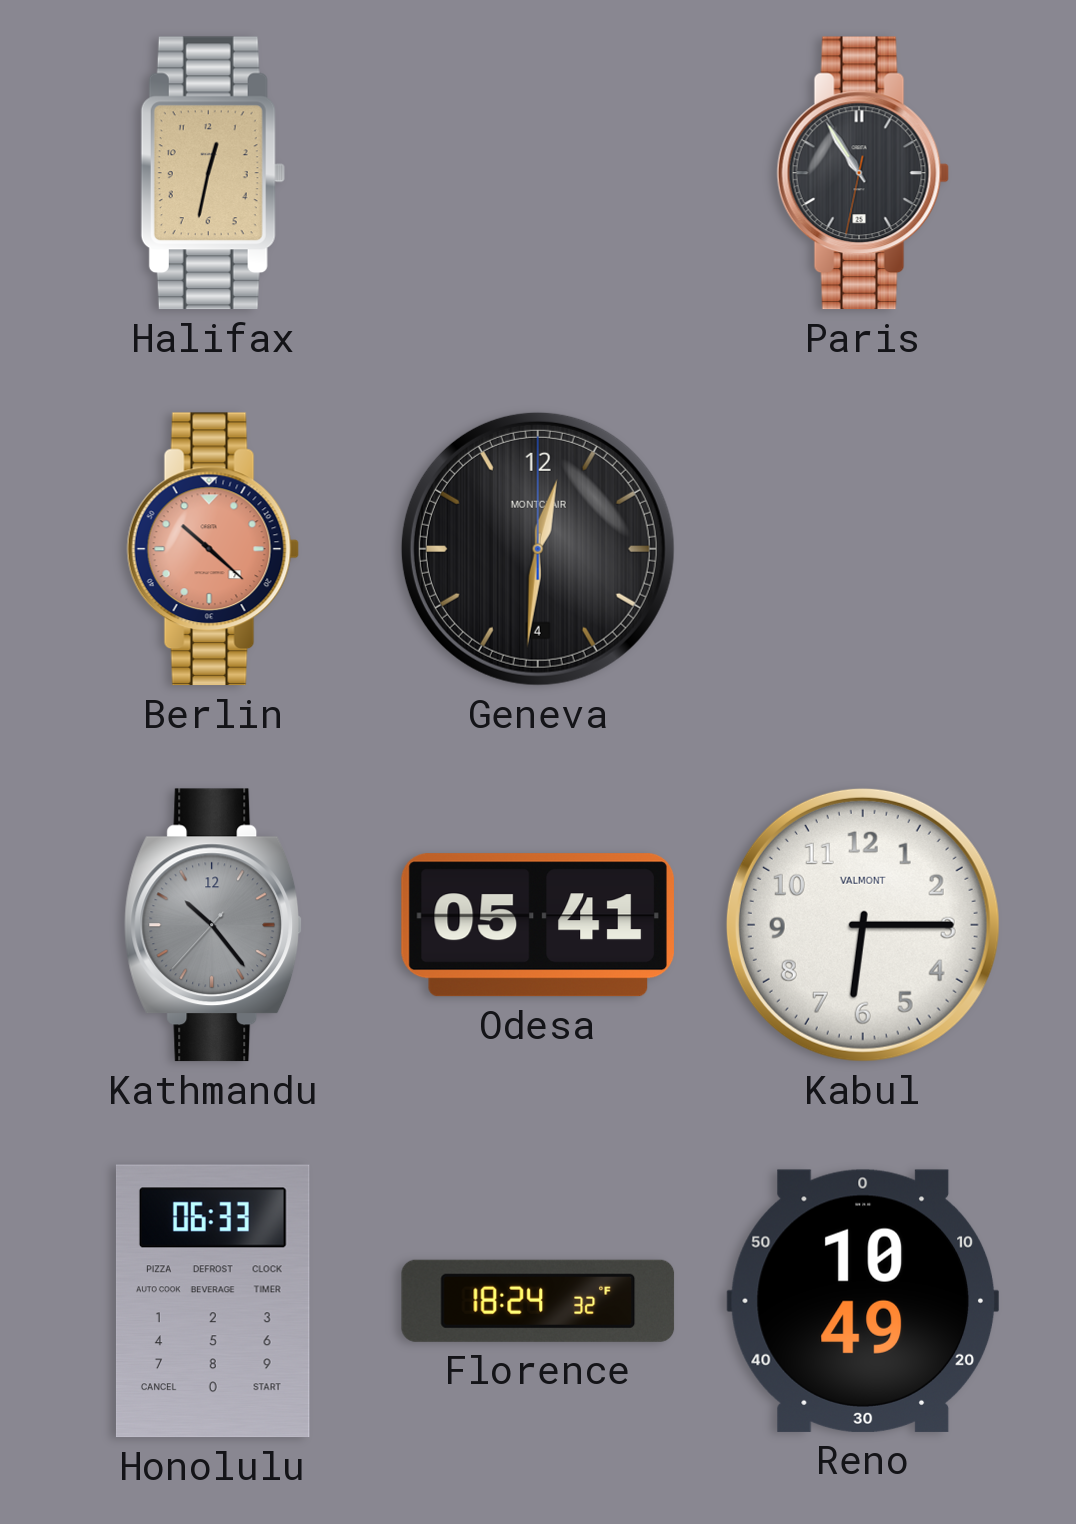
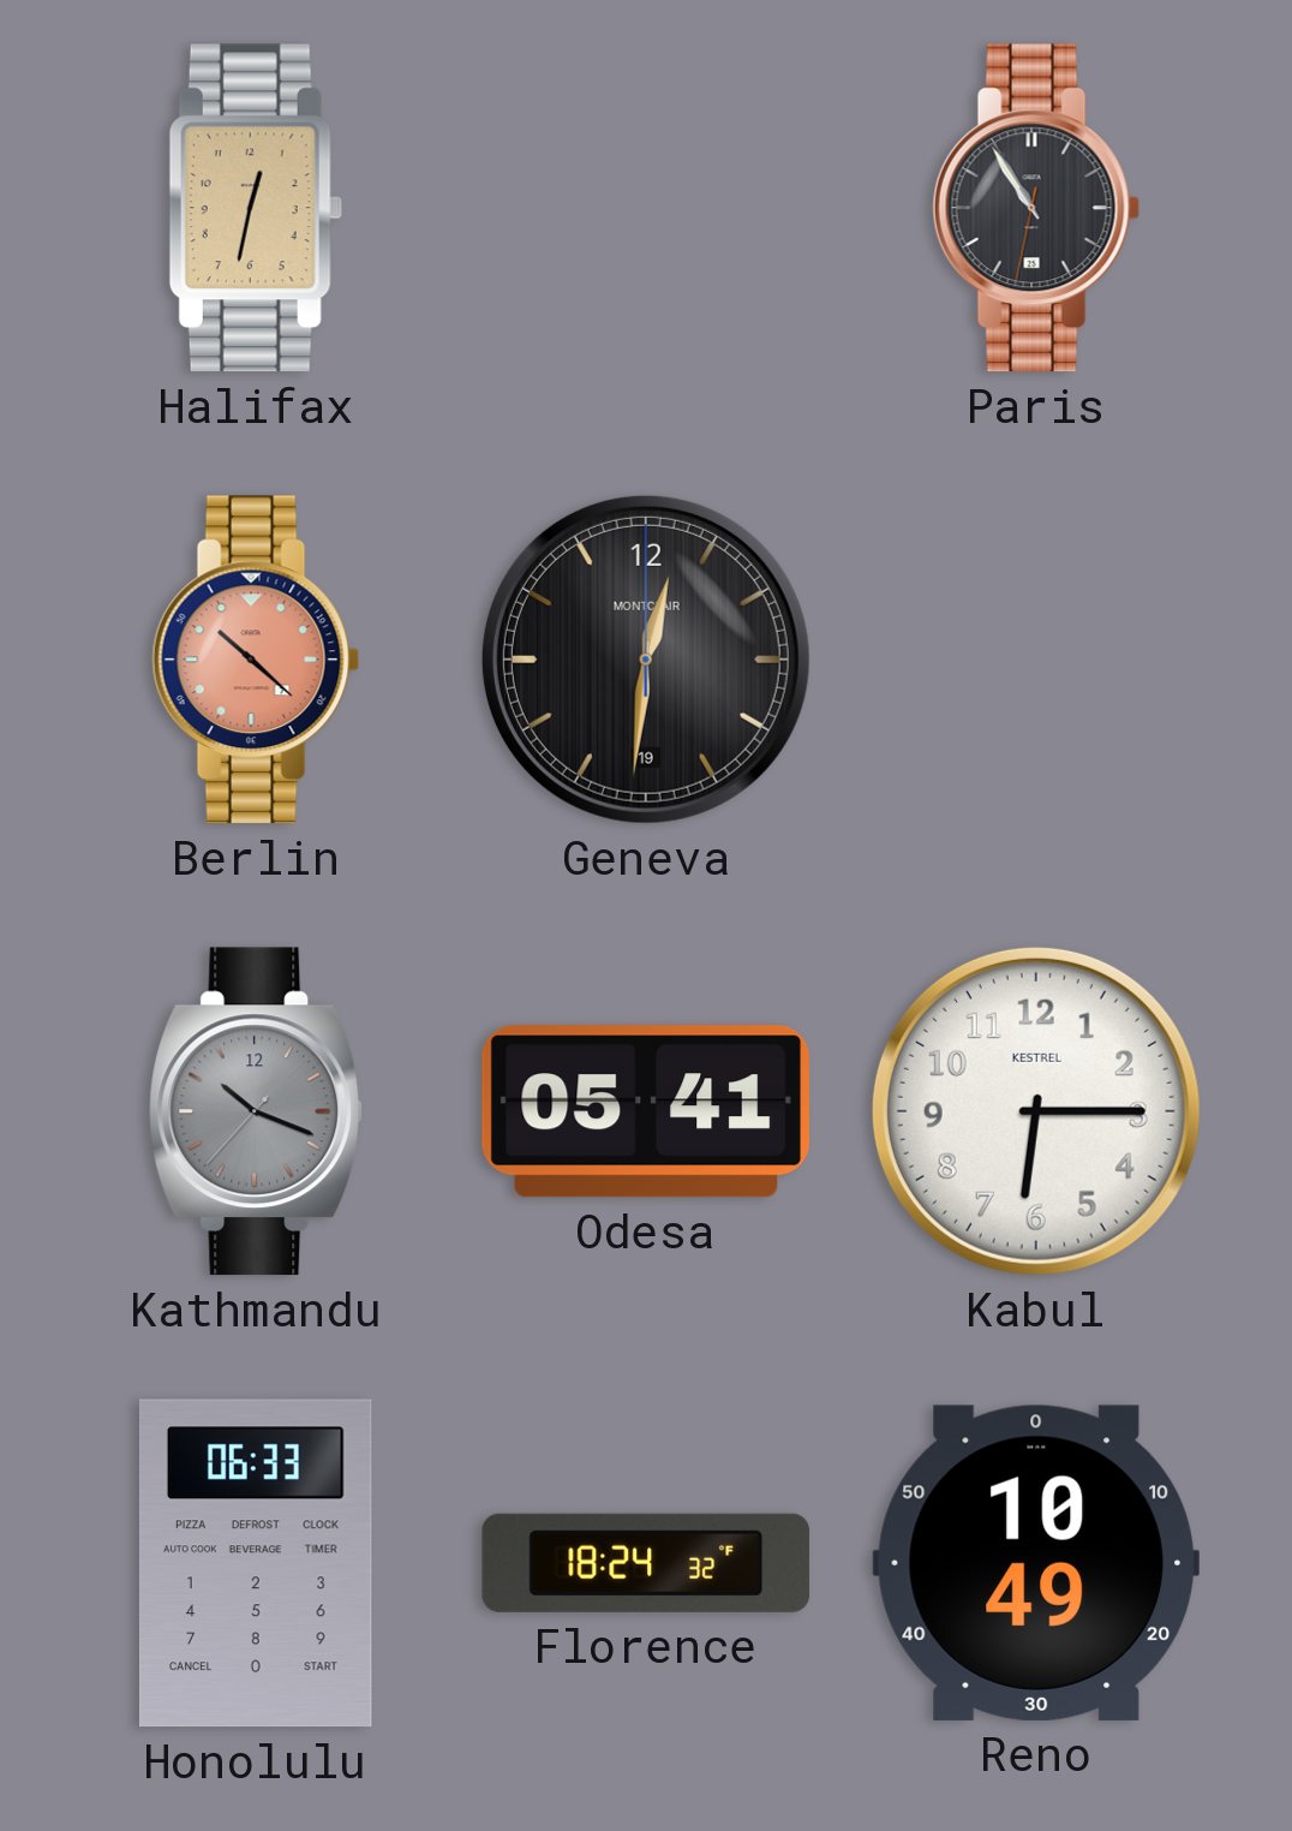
Geneva date: 4 -> 19 (646, 660)
Kathmandu: 10:23 -> 10:18 (257, 1111)
Kabul brand: VALMONT -> KESTREL (1036, 1111)
